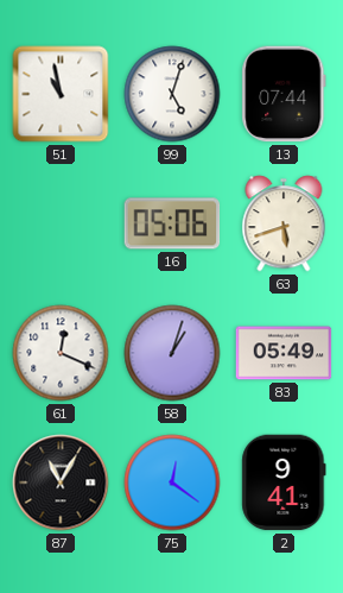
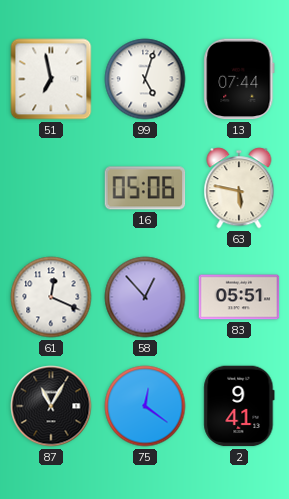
51: 10:58 -> 6:58 (51, 79)
63: 5:42 -> 5:47 (239, 188)
58: 1:03 -> 12:53 (145, 297)
83: 05:49 -> 05:51 (239, 297)
